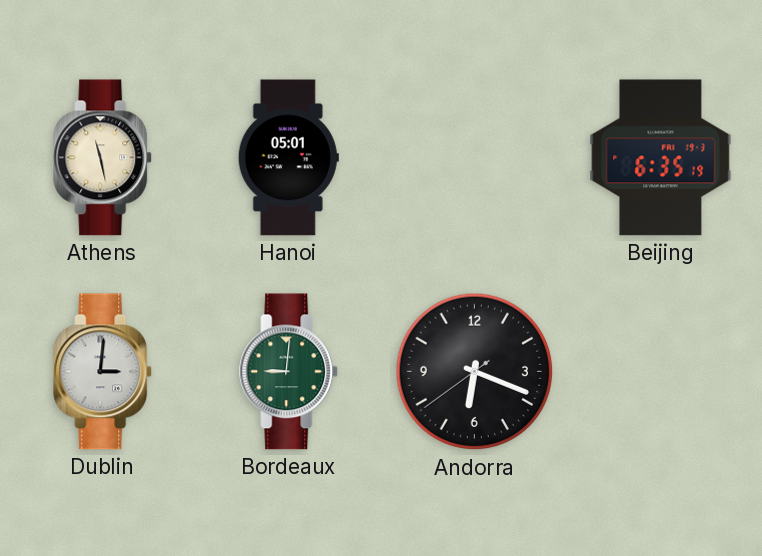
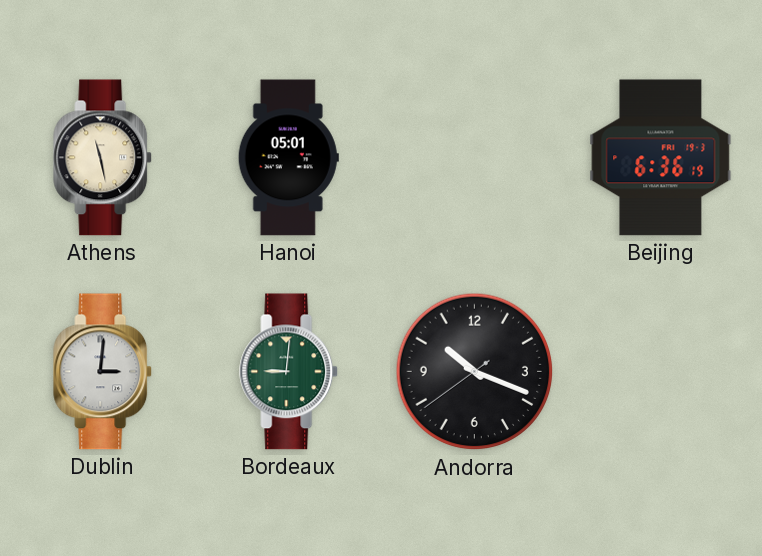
Beijing: 6:35 -> 6:36 (661, 158)
Andorra: 6:18 -> 10:18 (475, 372)
